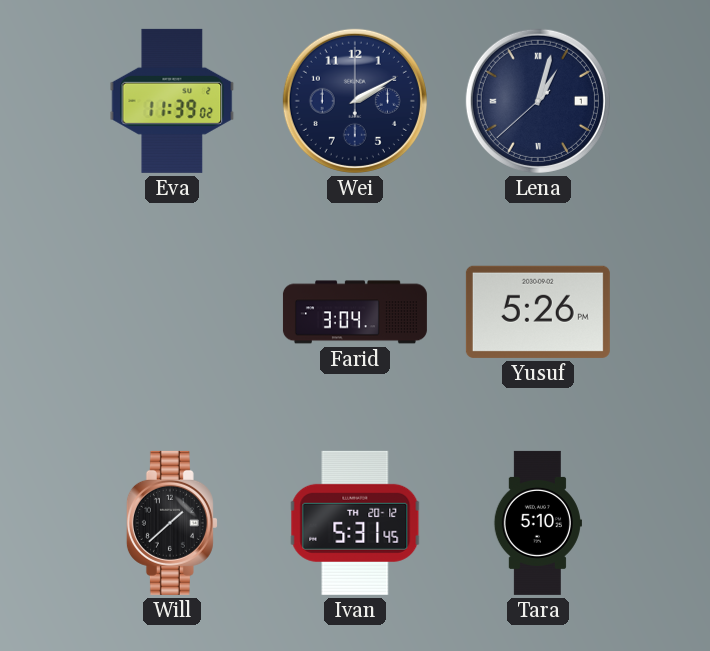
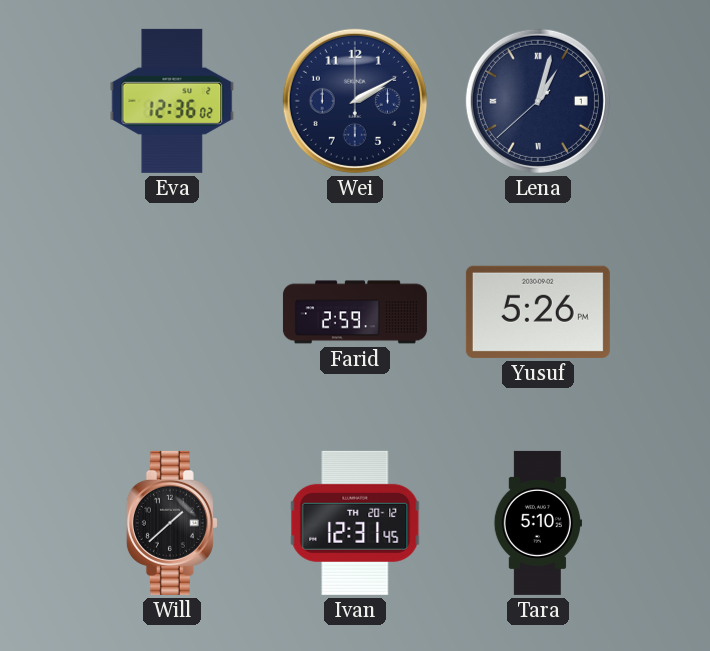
Eva: 11:39 -> 12:36 (172, 101)
Farid: 3:04 -> 2:59 (355, 312)
Ivan: 5:31 -> 12:31 (355, 523)
